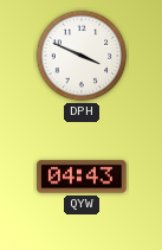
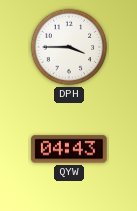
DPH: 3:49 -> 3:45 (69, 47)
